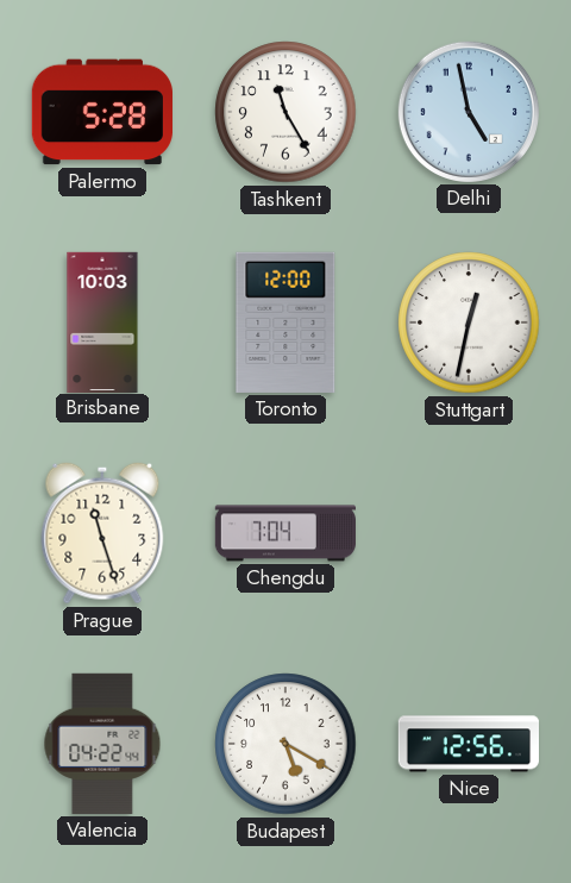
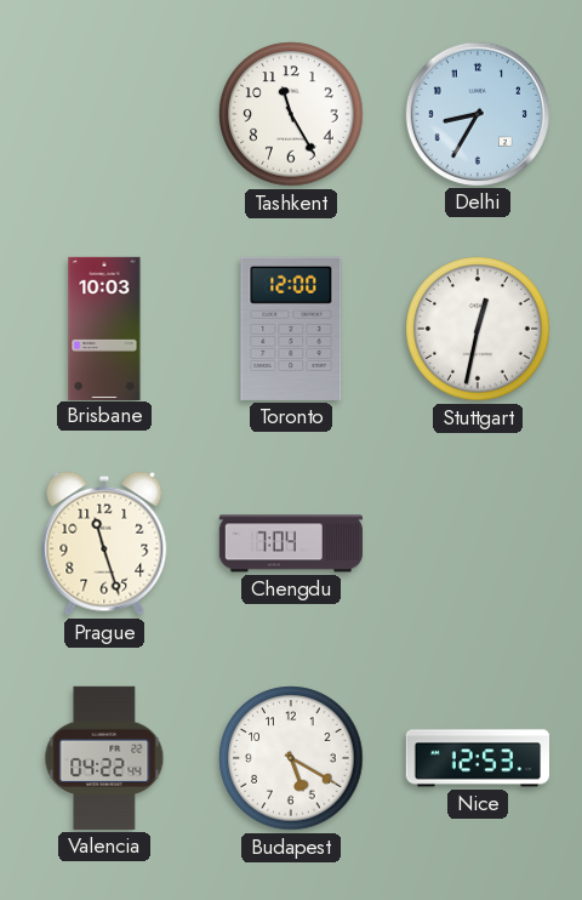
Palermo: 5:28 -> none (101, 112)
Delhi: 4:58 -> 8:35 (478, 114)
Nice: 12:56 -> 12:53 (477, 758)
